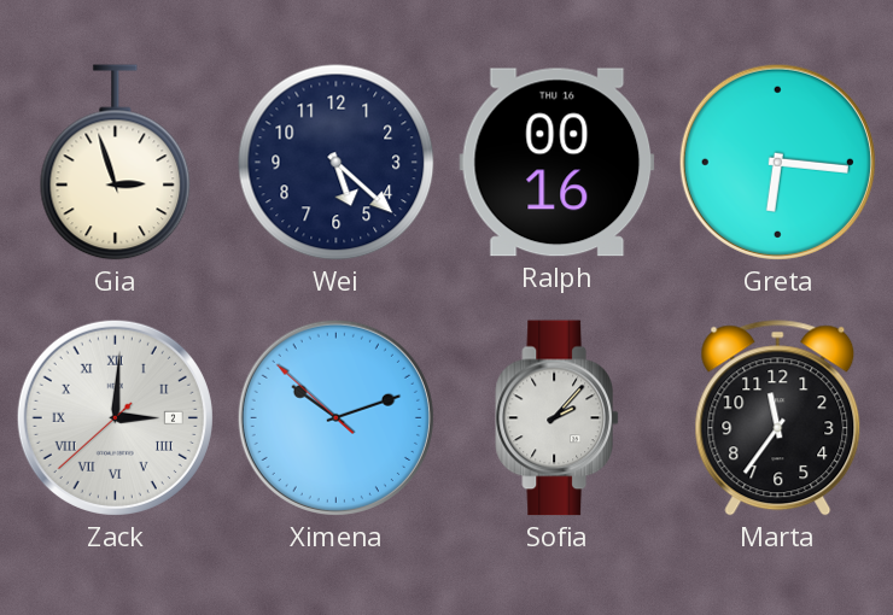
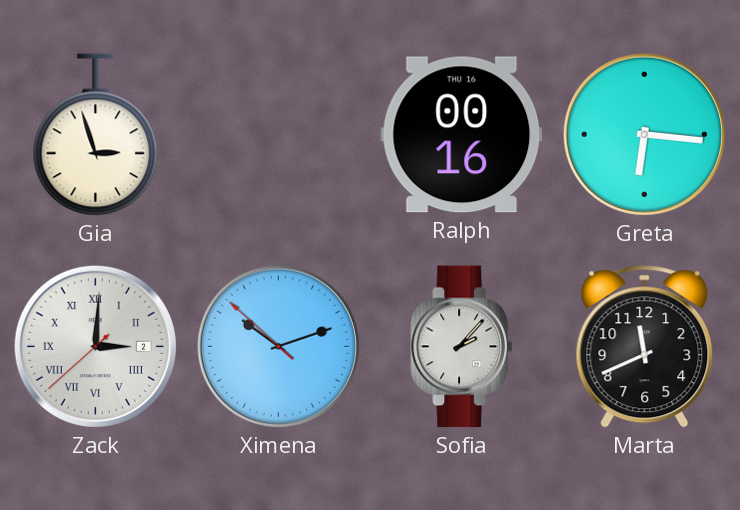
Wei: 5:22 -> none (337, 163)
Marta: 11:36 -> 11:41 (645, 347)
